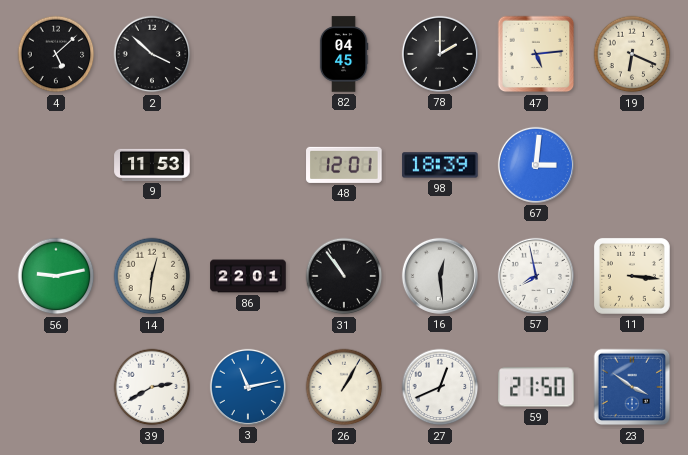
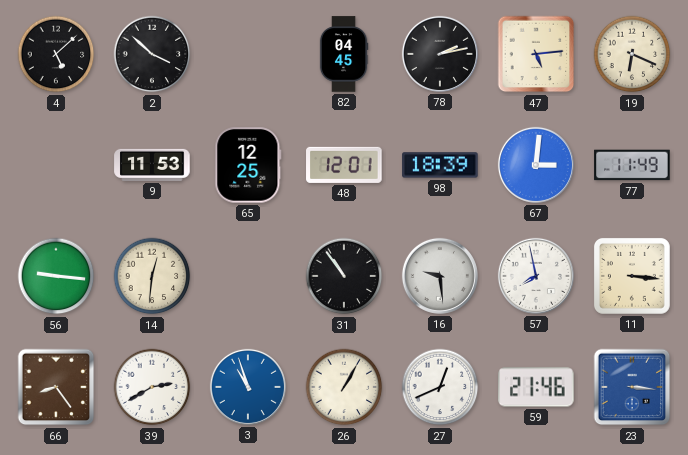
78: 2:00 -> 2:13 (440, 54)
65: none -> 12:25 (248, 165)
77: none -> 11:49 (632, 165)
56: 9:13 -> 9:16 (56, 276)
86: 22:01 -> none (248, 276)
16: 12:29 -> 9:29 (440, 276)
66: none -> 8:24 (56, 387)
3: 11:13 -> 10:57 (248, 387)
59: 21:50 -> 21:46 (536, 387)
23: 3:51 -> 3:16 (632, 387)
